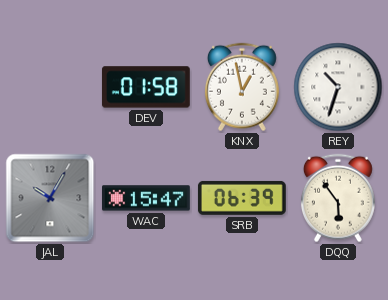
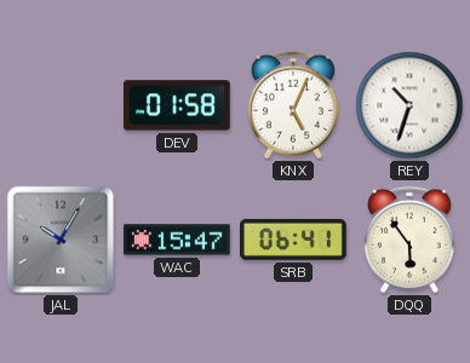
KNX: 12:58 -> 5:04 (293, 105)
SRB: 06:39 -> 06:41 (293, 240)
